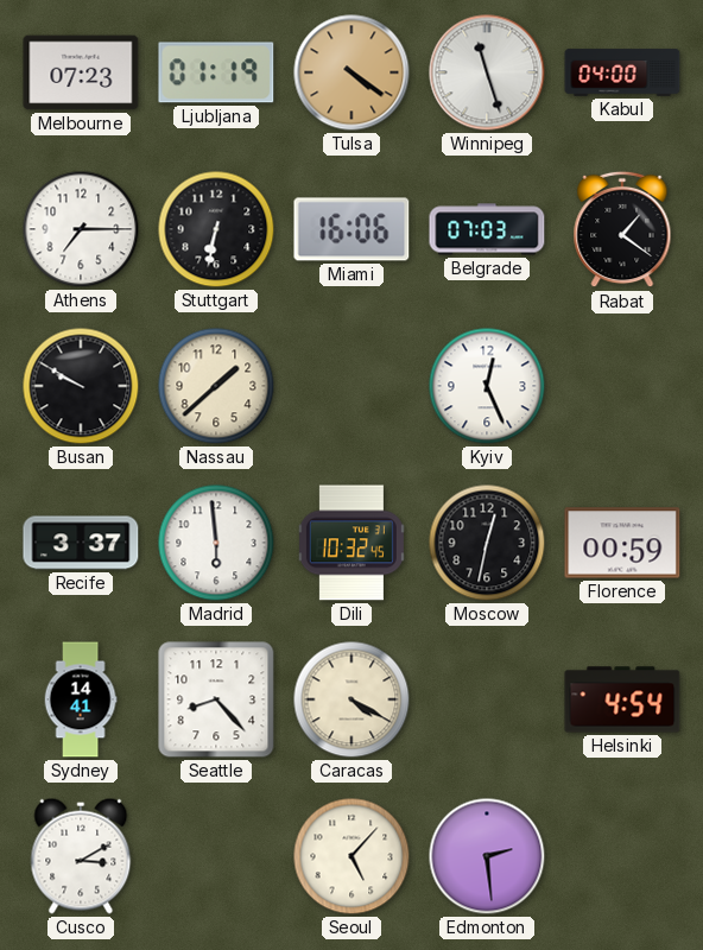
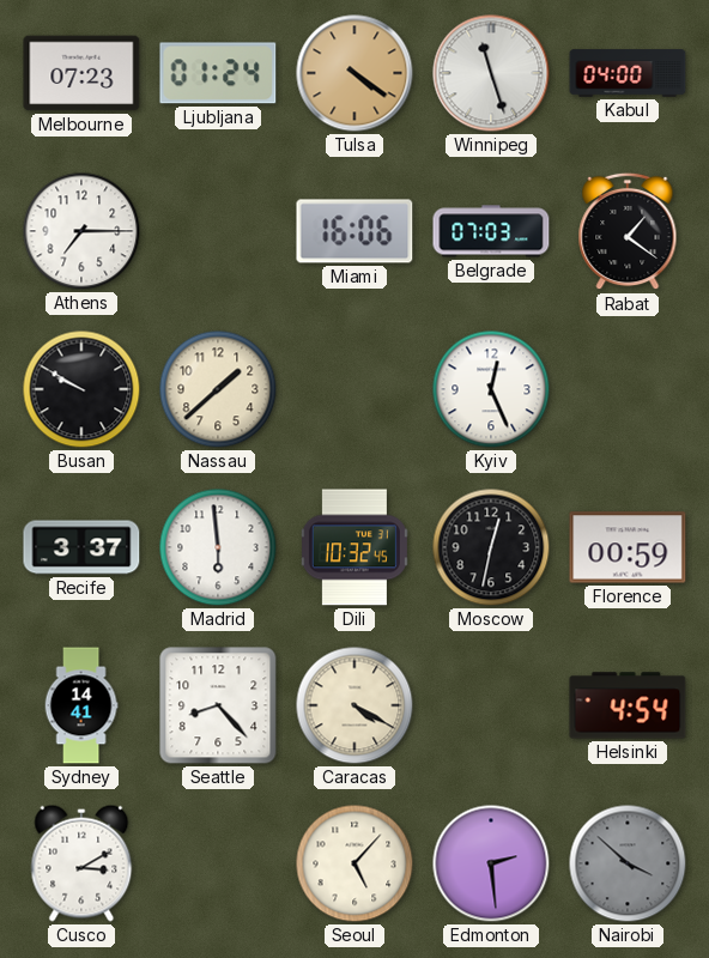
Ljubljana: 01:19 -> 01:24 (218, 73)
Stuttgart: 6:32 -> none (216, 229)
Nairobi: none -> 3:52 (628, 863)
